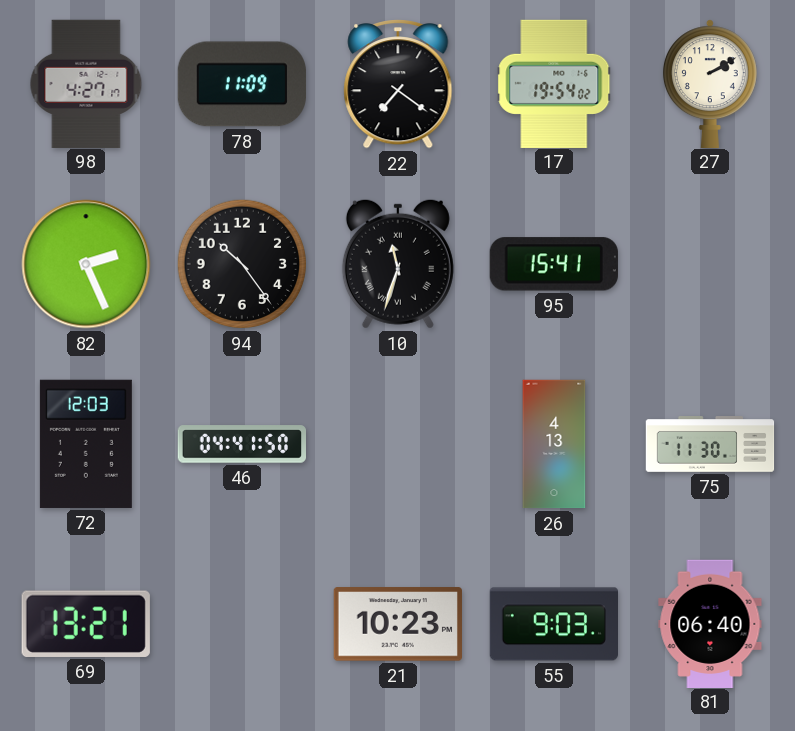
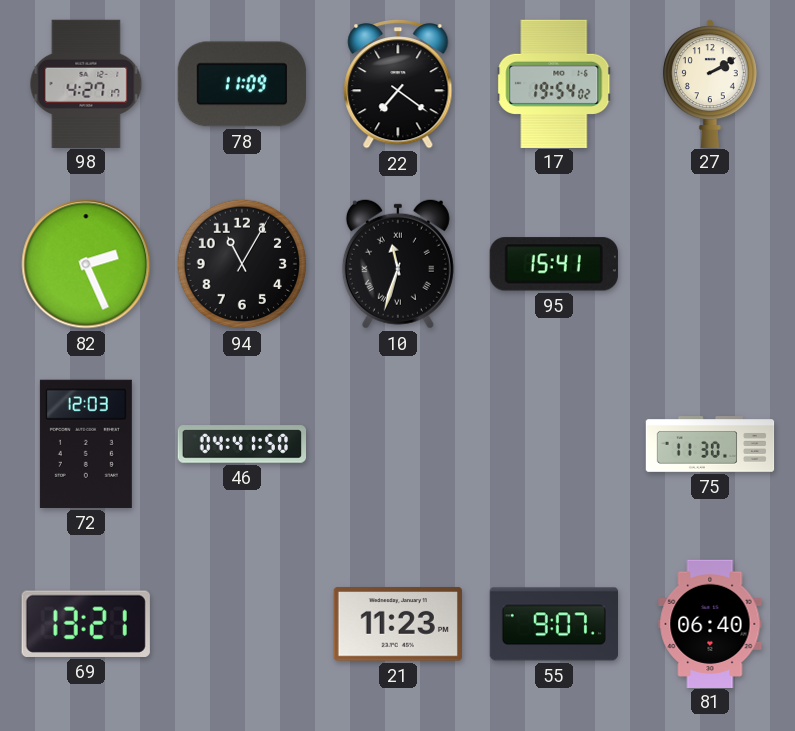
94: 10:24 -> 11:05 (242, 264)
26: 4:13 -> none (554, 444)
21: 10:23 -> 11:23 (398, 624)
55: 9:03 -> 9:07 (553, 624)
